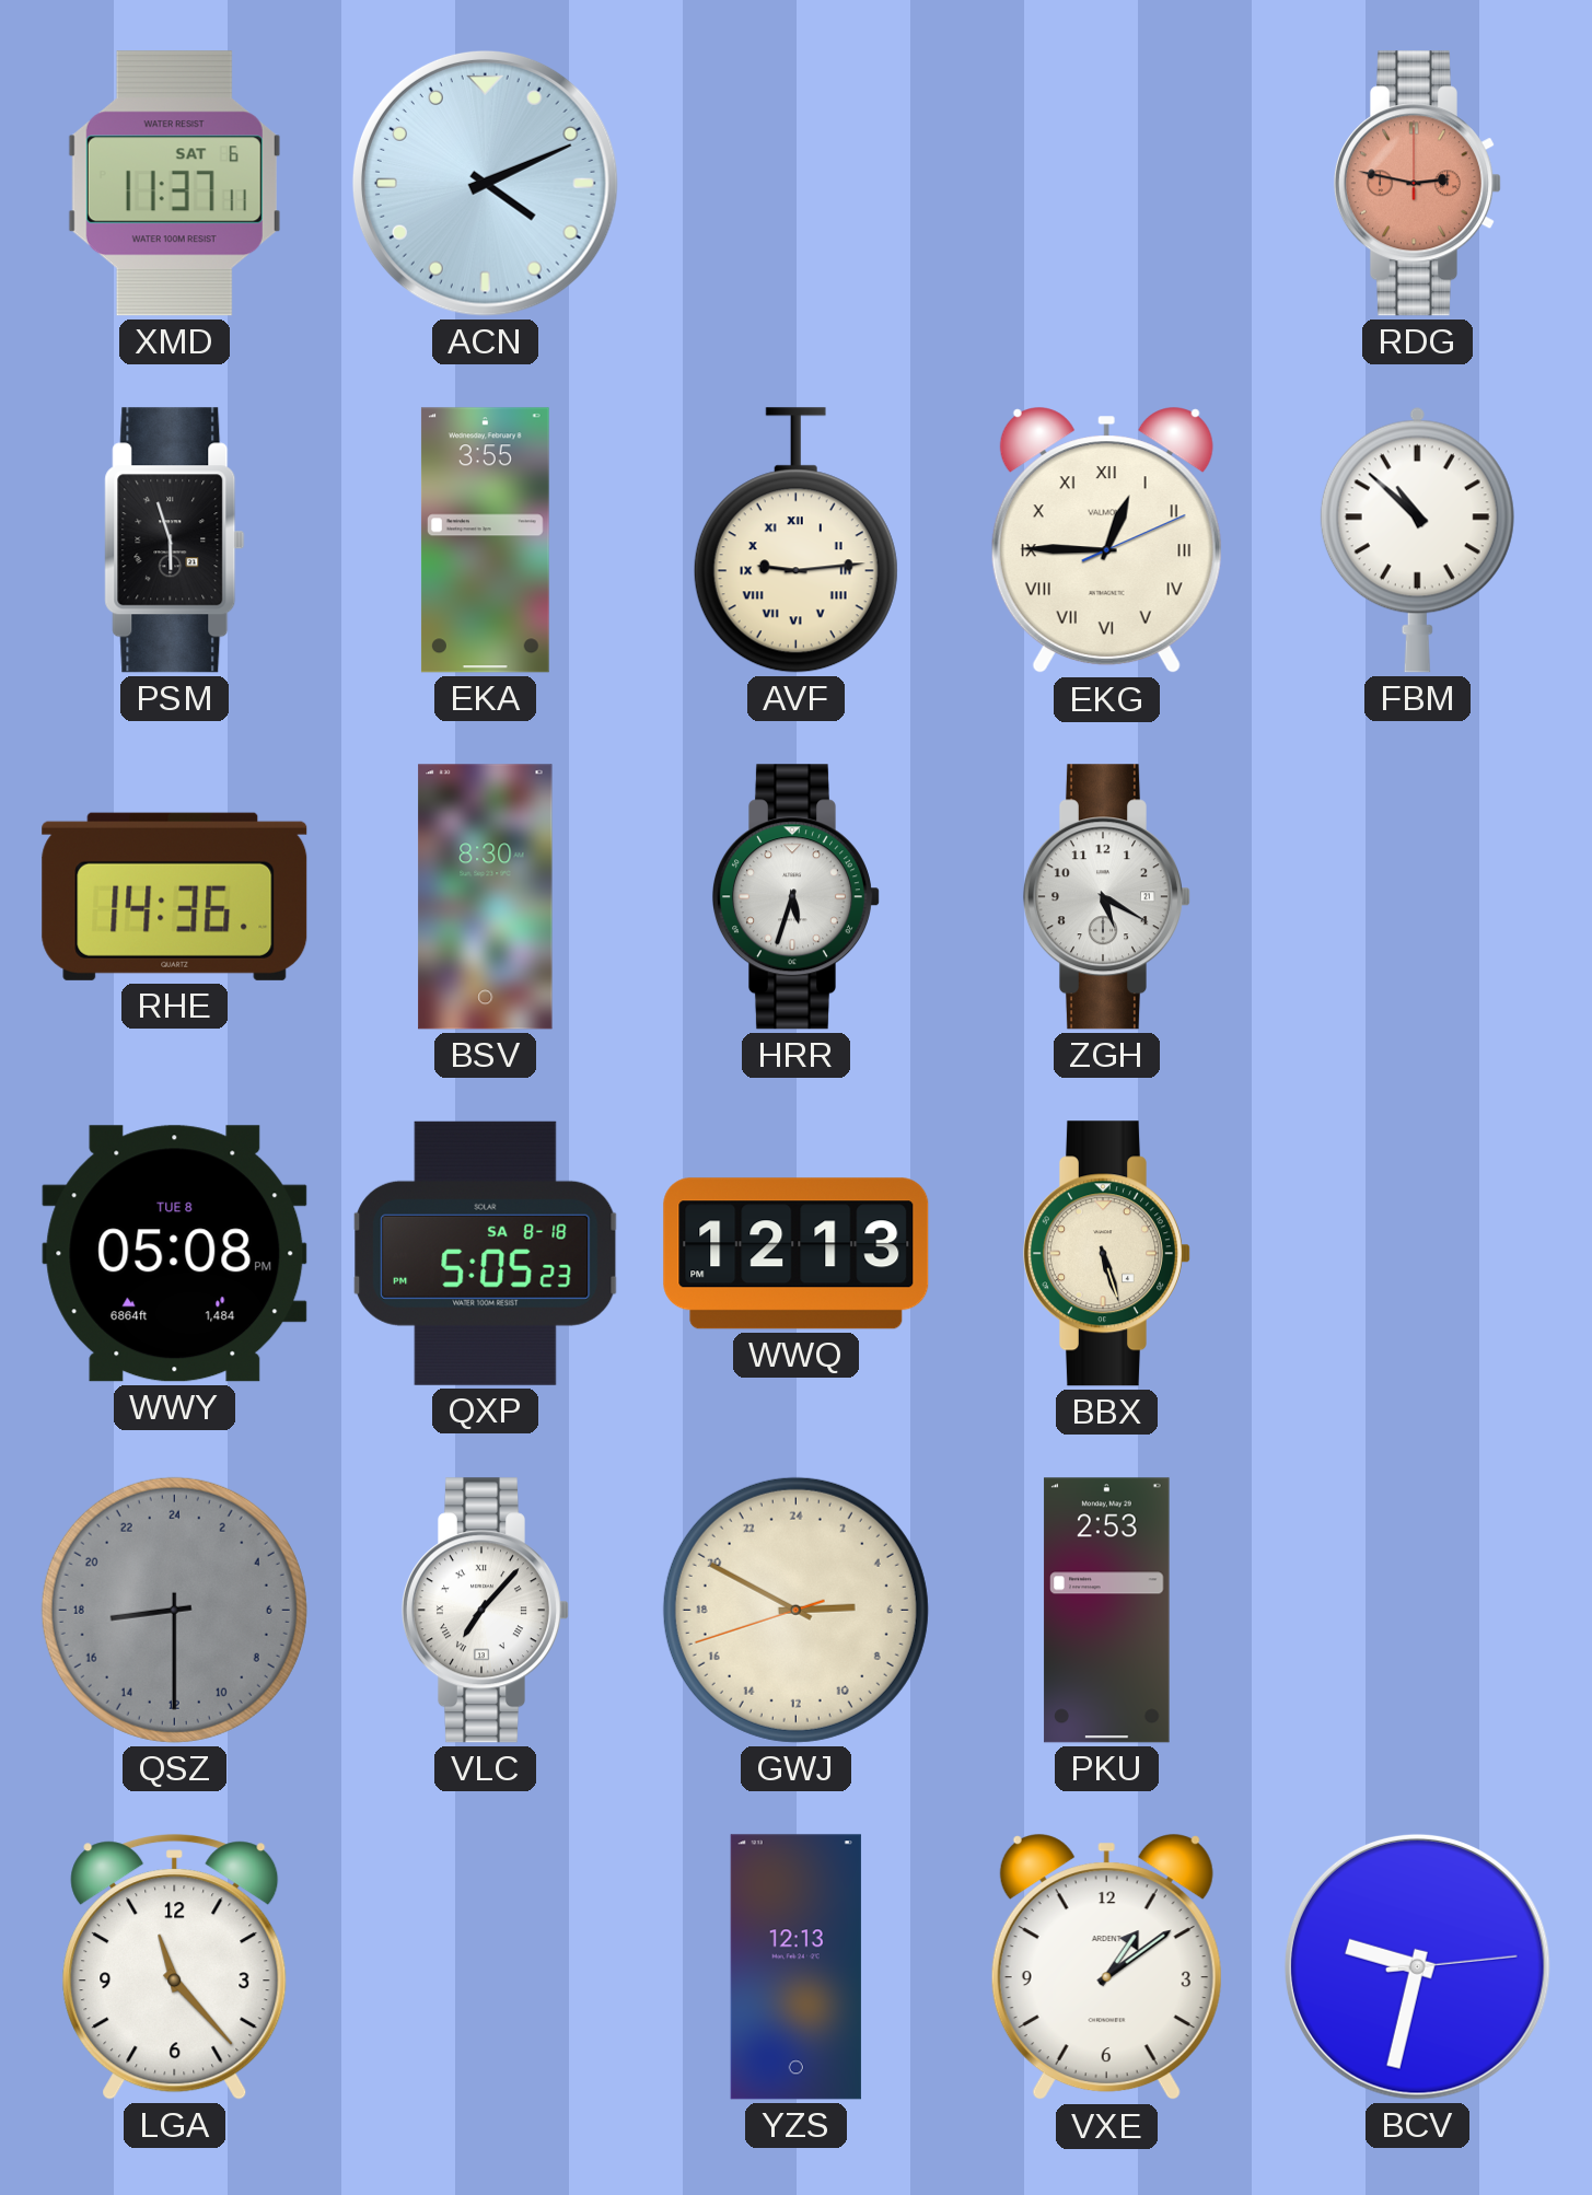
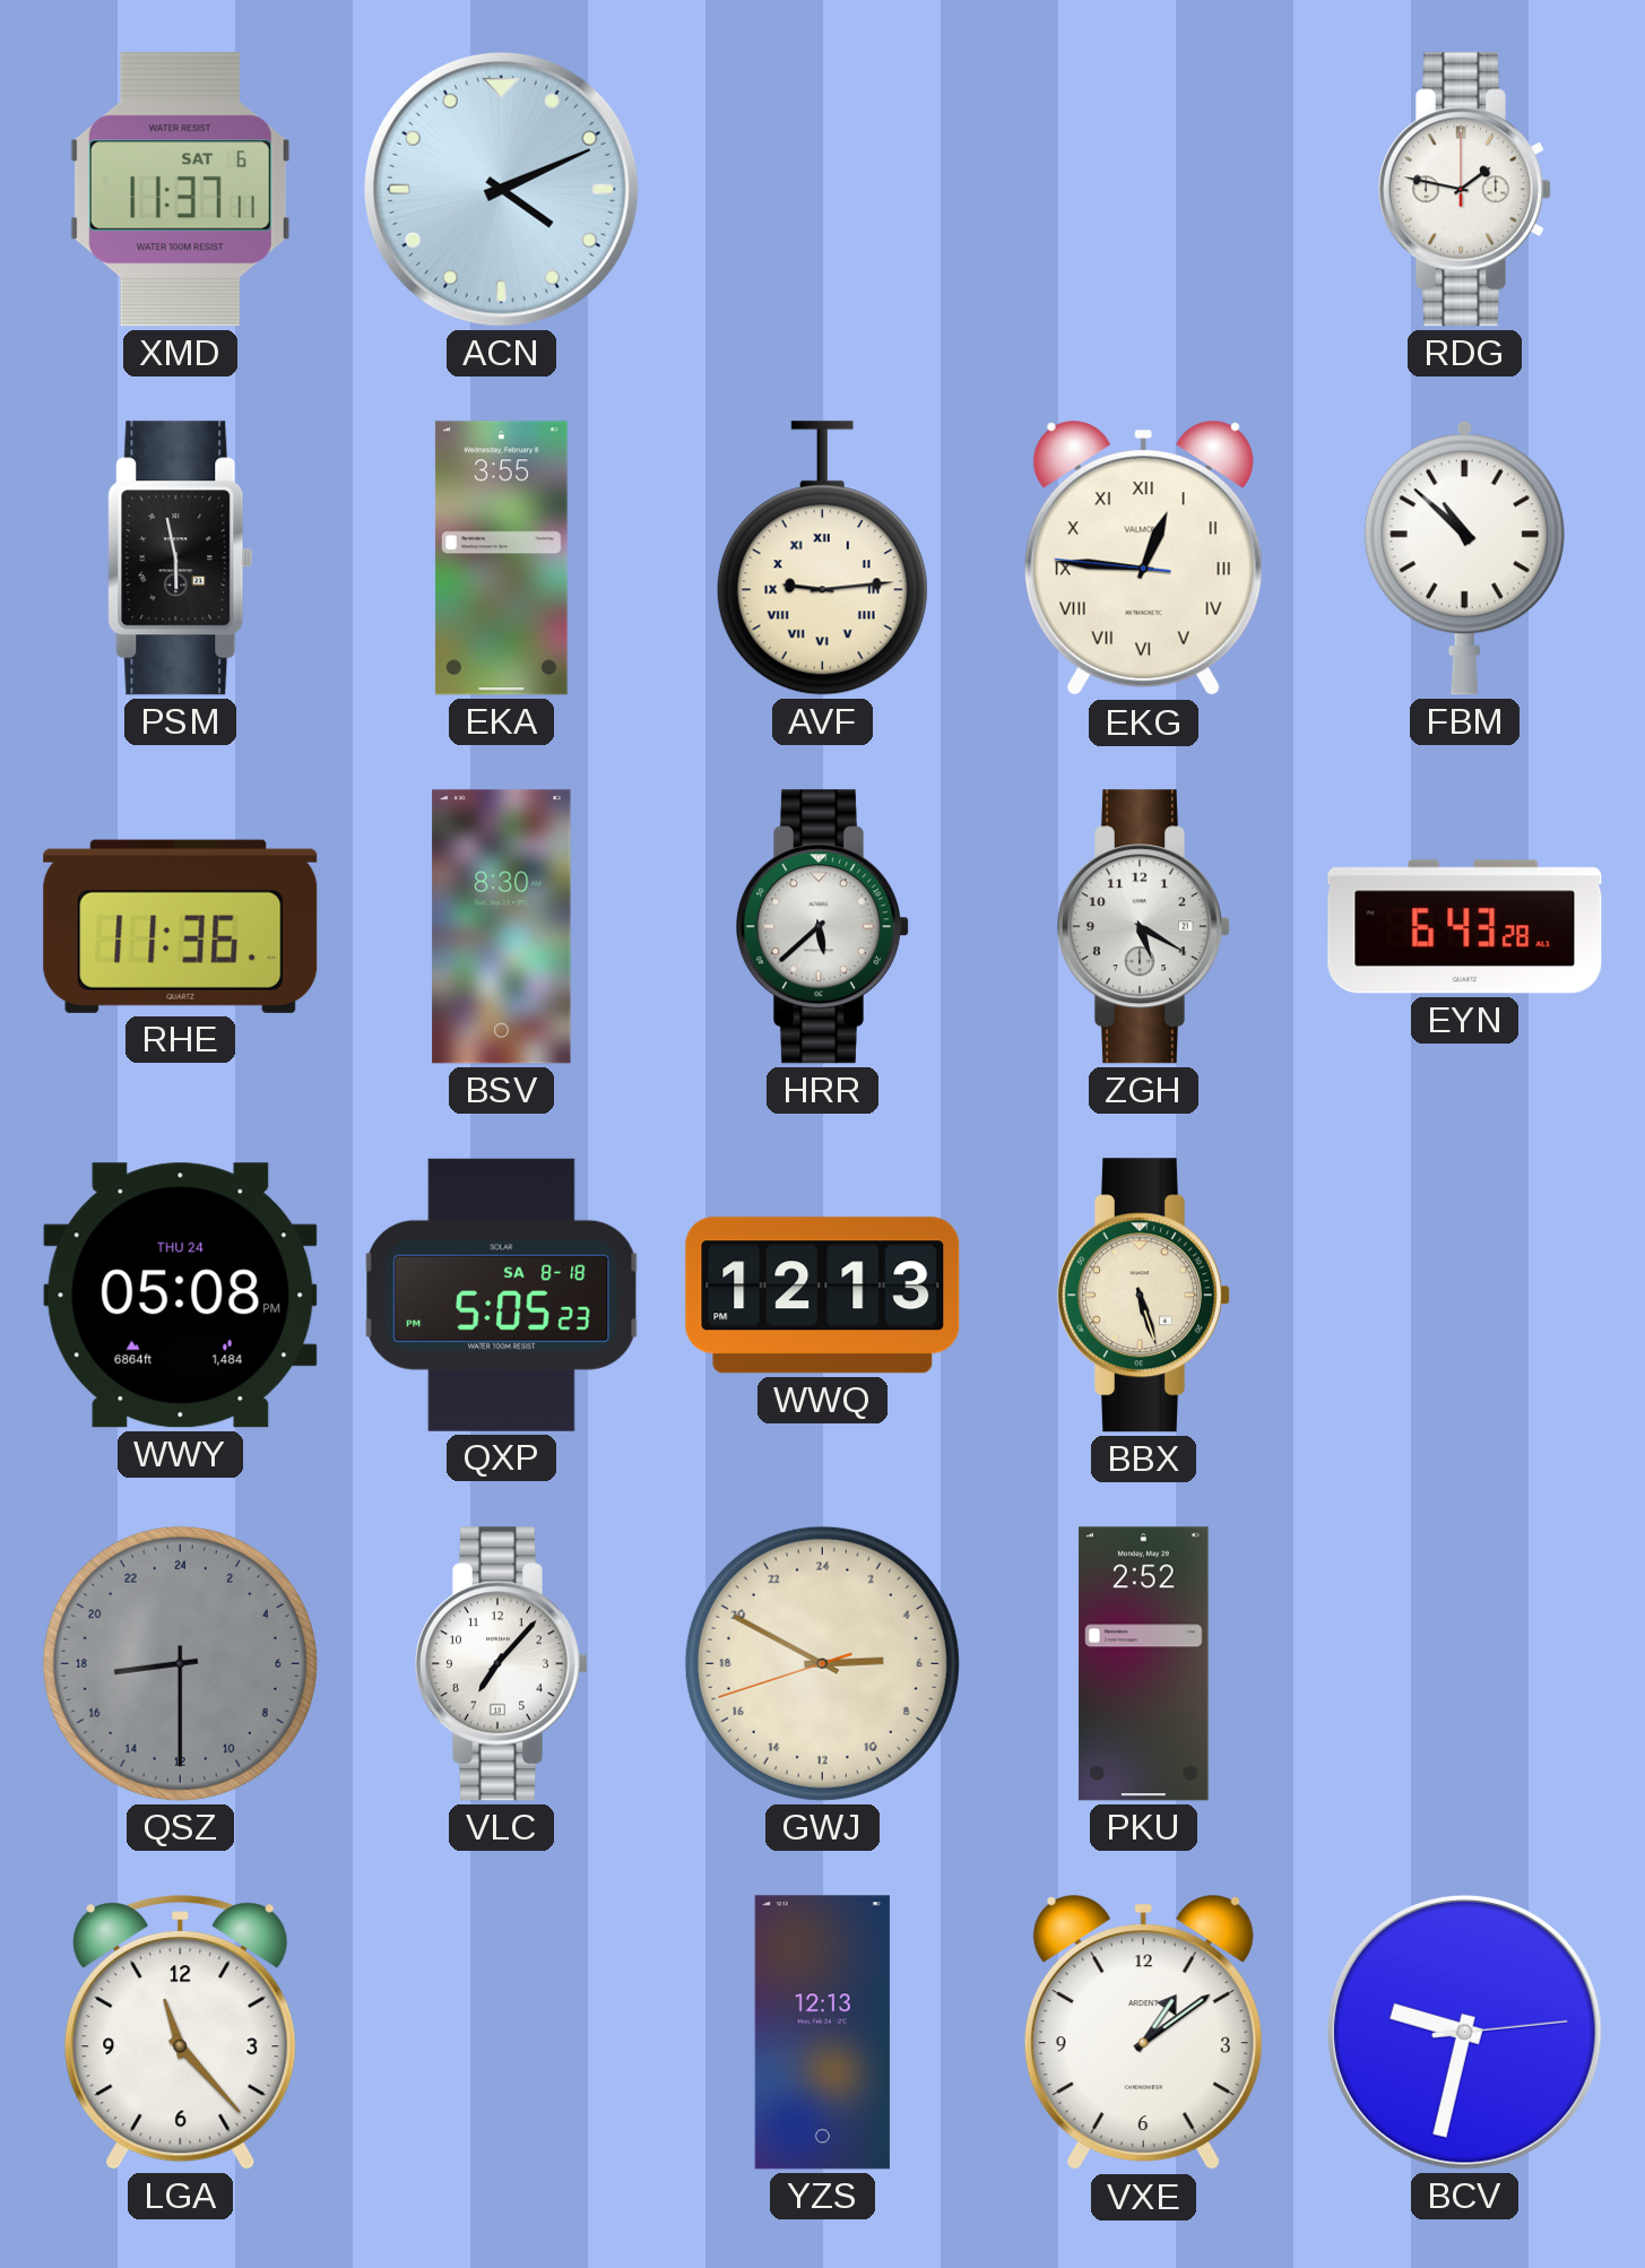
RDG: 2:47 -> 1:47 (1464, 190)
RDG dial: salmon -> white (1464, 190)
PSM: 5:57 -> 5:58 (181, 559)
EKG: 12:45:11 -> 12:45:46 (1143, 559)
RHE: 14:36 -> 11:36 (181, 926)
HRR: 5:33 -> 5:38 (822, 927)
EYN: none -> 6:43 (1465, 927)
WWY date: TUE 8 -> THU 24 (181, 1296)
VLC numerals: Roman -> Arabic (501, 1664)
PKU: 2:53 -> 2:52 (1144, 1664)
